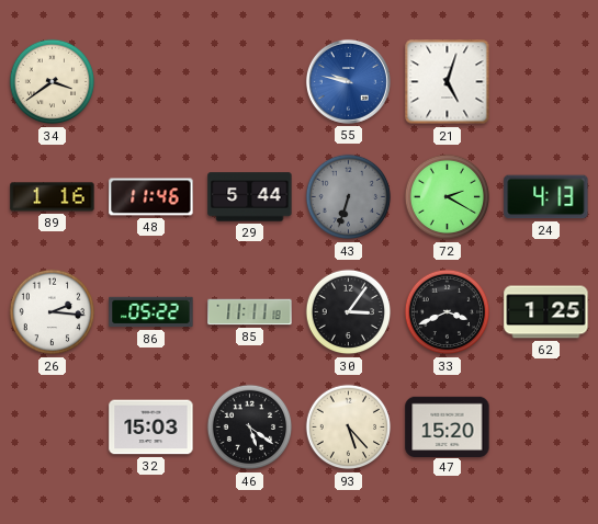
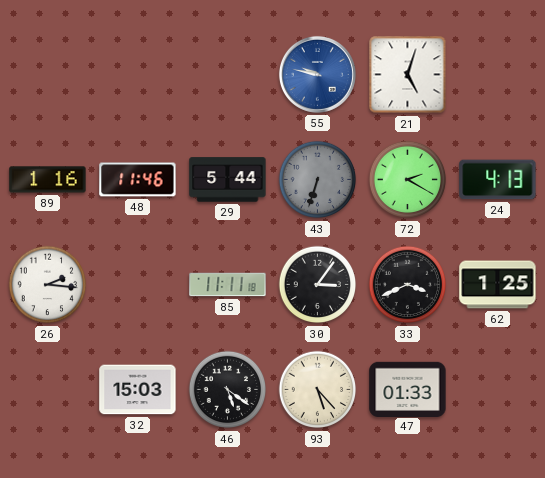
34: 3:39 -> none (53, 82)
86: 05:22 -> none (151, 312)
47: 15:20 -> 01:33 (408, 389)
